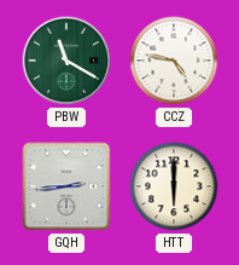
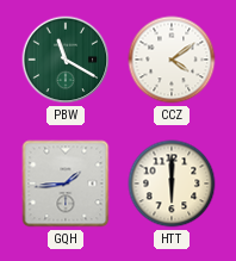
CCZ: 4:47 -> 4:09 (172, 60)
GQH: 2:44 -> 1:44 (66, 184)
